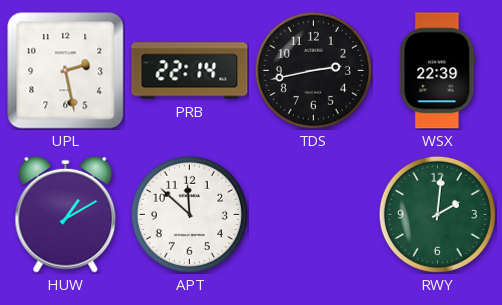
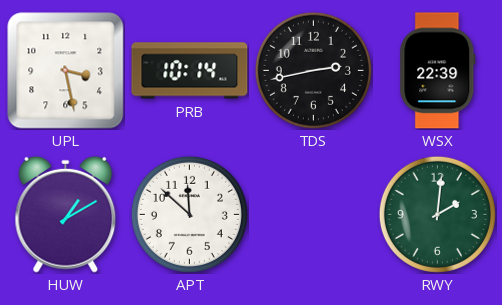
UPL: 2:28 -> 3:28 (66, 71)
PRB: 22:14 -> 10:14 (190, 71)
